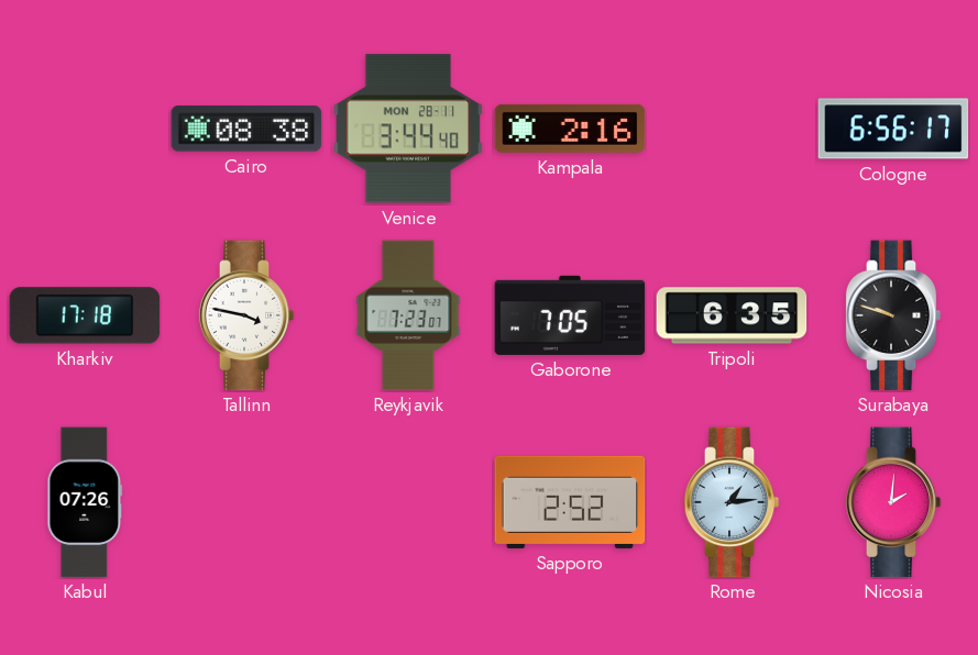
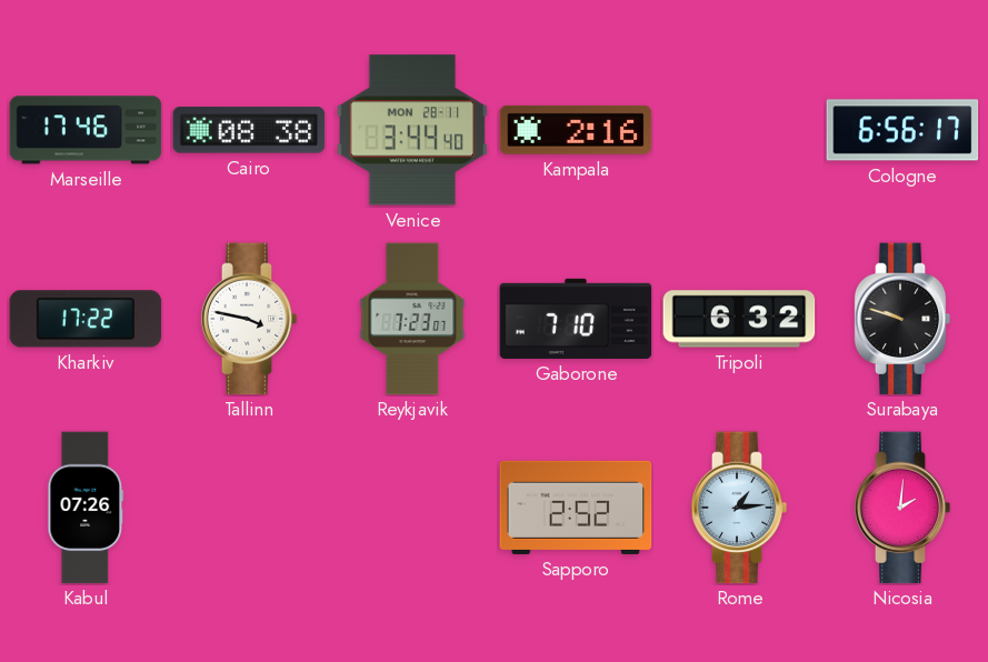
Marseille: none -> 17:46 (86, 130)
Kharkiv: 17:18 -> 17:22 (86, 319)
Gaborone: 7:05 -> 7:10 (576, 319)
Tripoli: 6:35 -> 6:32 (739, 319)
